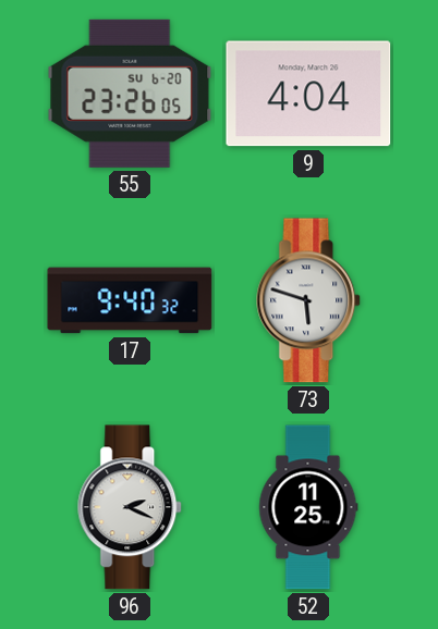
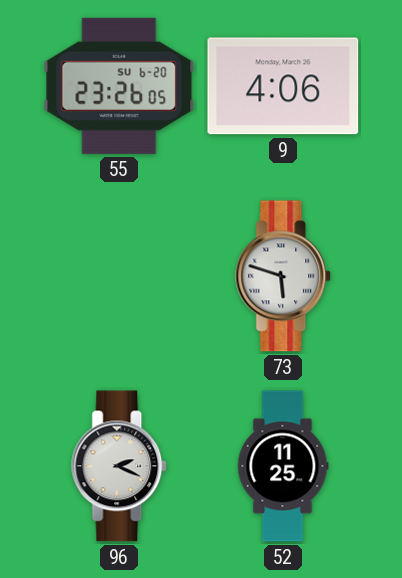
9: 4:04 -> 4:06 (283, 86)
17: 9:40 -> none (130, 300)
